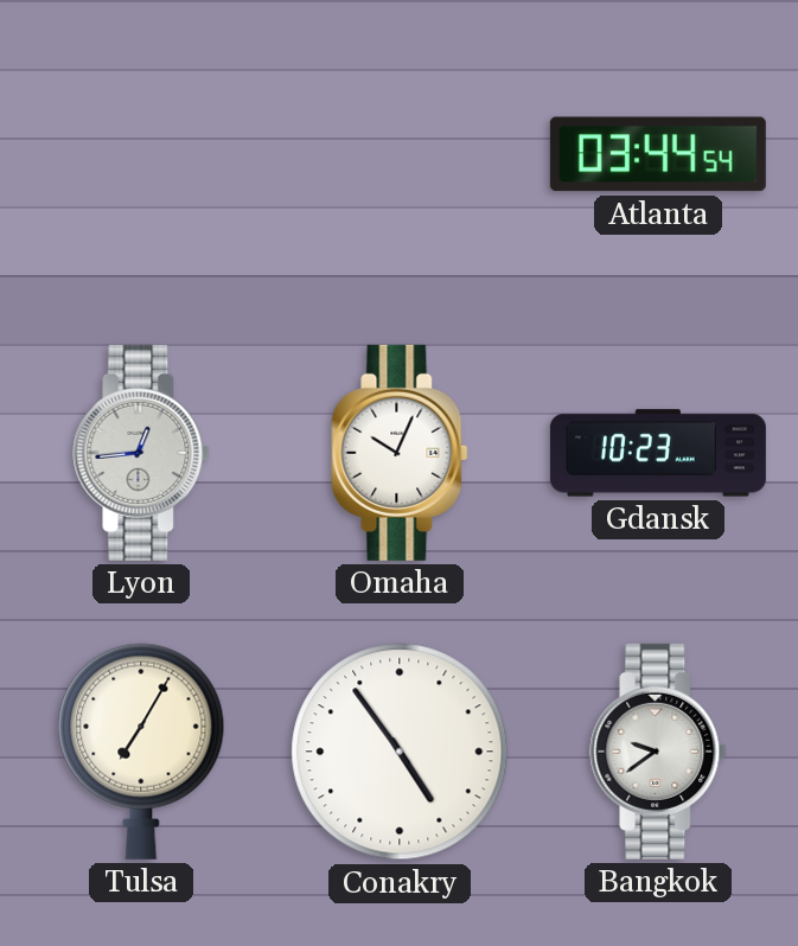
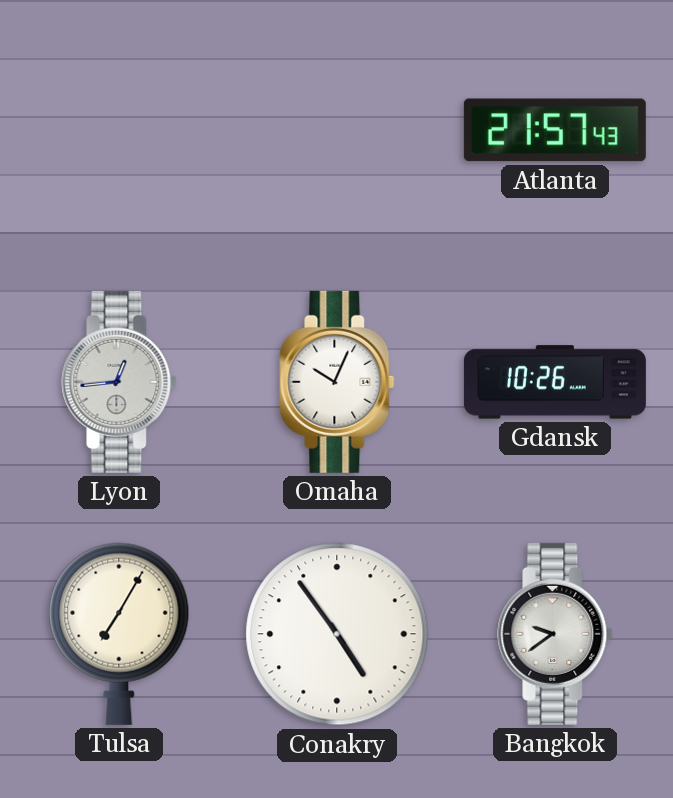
Atlanta: 03:44 -> 21:57 (555, 130)
Gdansk: 10:23 -> 10:26 (555, 382)
